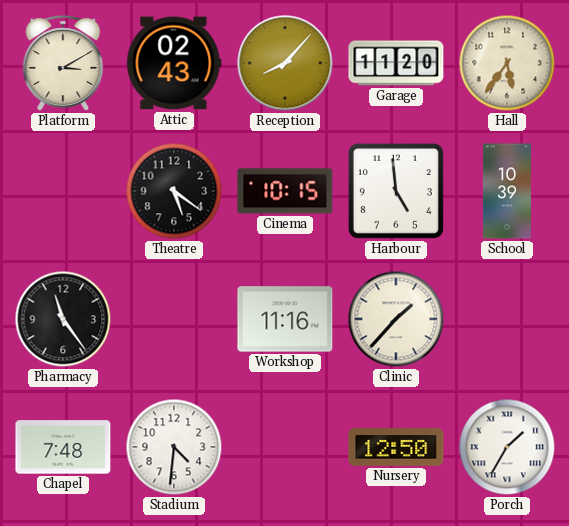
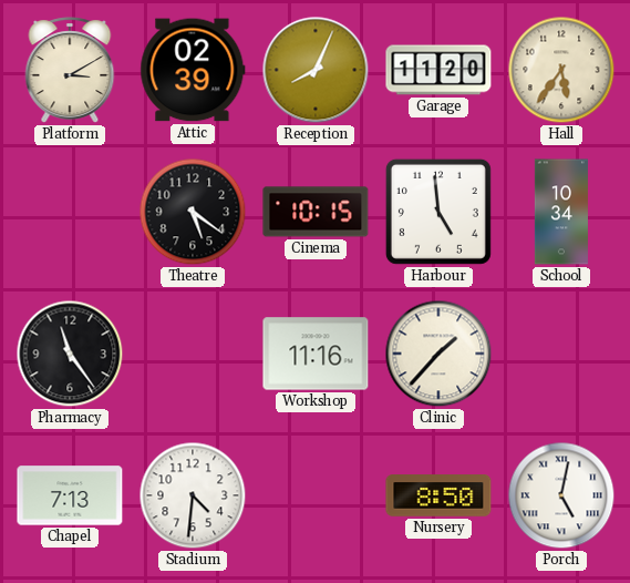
Attic: 02:43 -> 02:39 (193, 70)
Reception: 8:07 -> 8:04 (316, 70)
School: 10:39 -> 10:34 (561, 212)
Chapel: 7:48 -> 7:13 (70, 495)
Nursery: 12:50 -> 8:50 (438, 495)
Porch: 1:35 -> 5:02 (561, 495)
